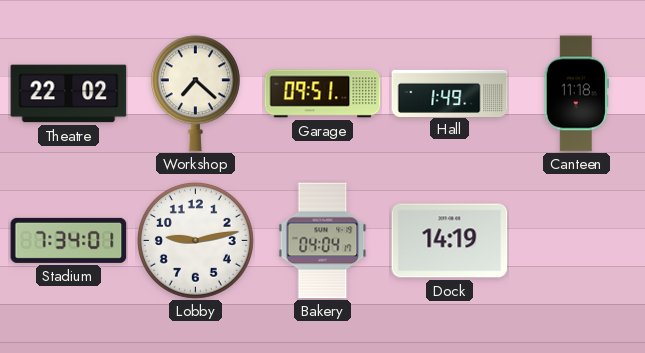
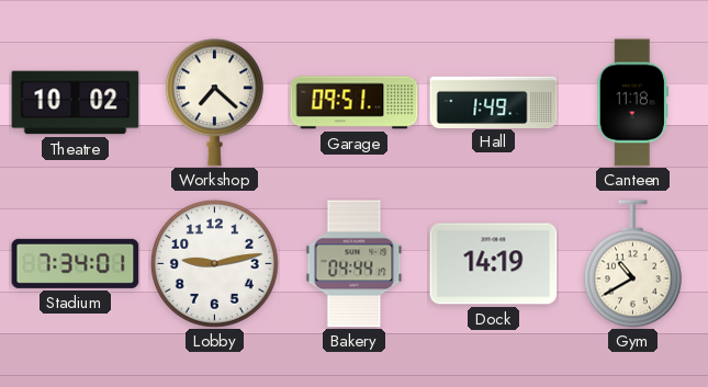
Theatre: 22:02 -> 10:02 (76, 103)
Bakery: 04:04 -> 04:44 (355, 264)
Gym: none -> 10:40 (632, 264)
